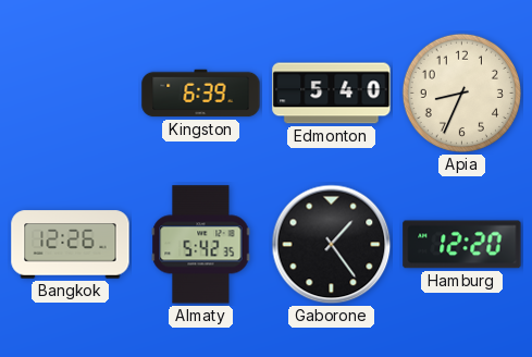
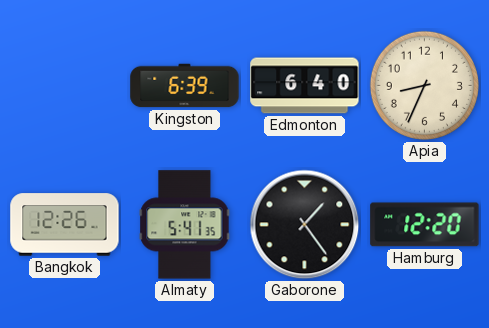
Edmonton: 5:40 -> 6:40 (305, 86)
Almaty: 5:42 -> 5:41 (185, 225)
